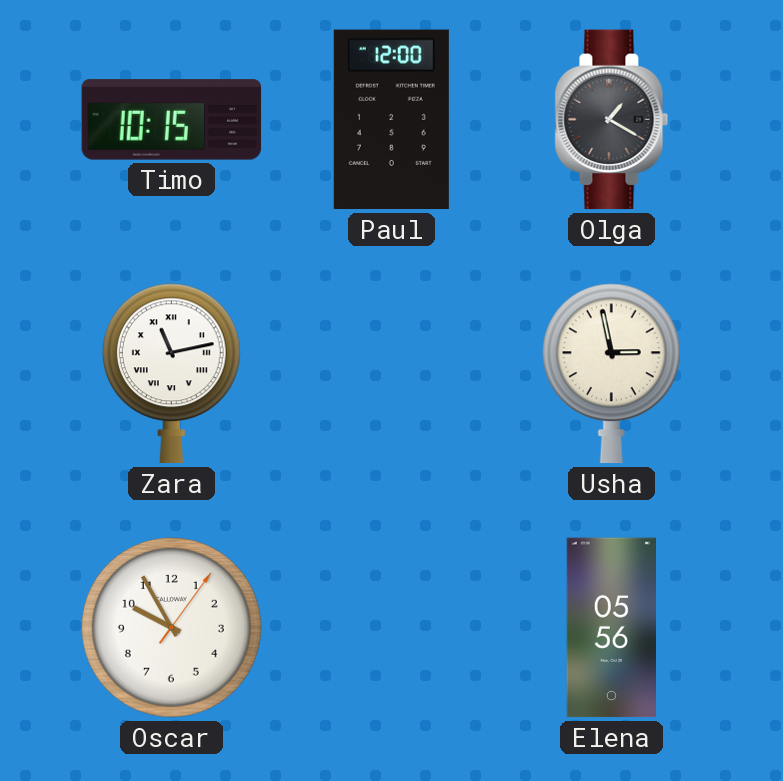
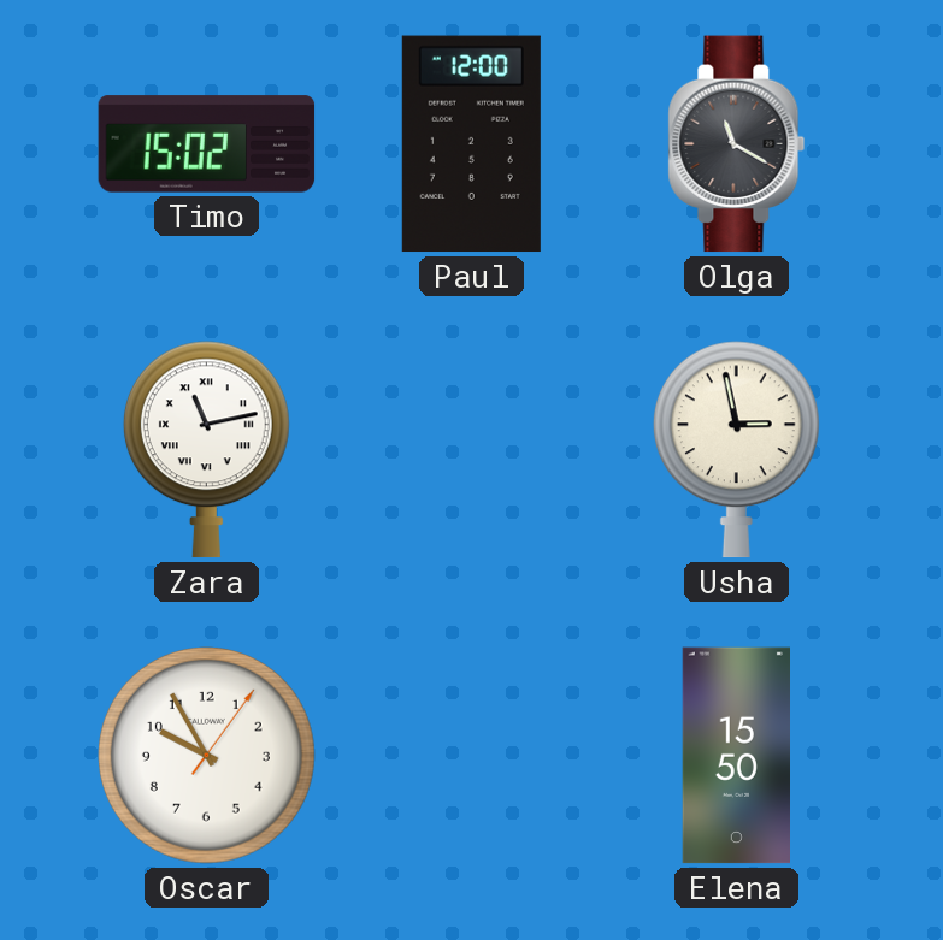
Timo: 10:15 -> 15:02 (207, 144)
Olga: 1:20 -> 11:20 (737, 144)
Elena: 05:56 -> 15:50 (736, 756)
